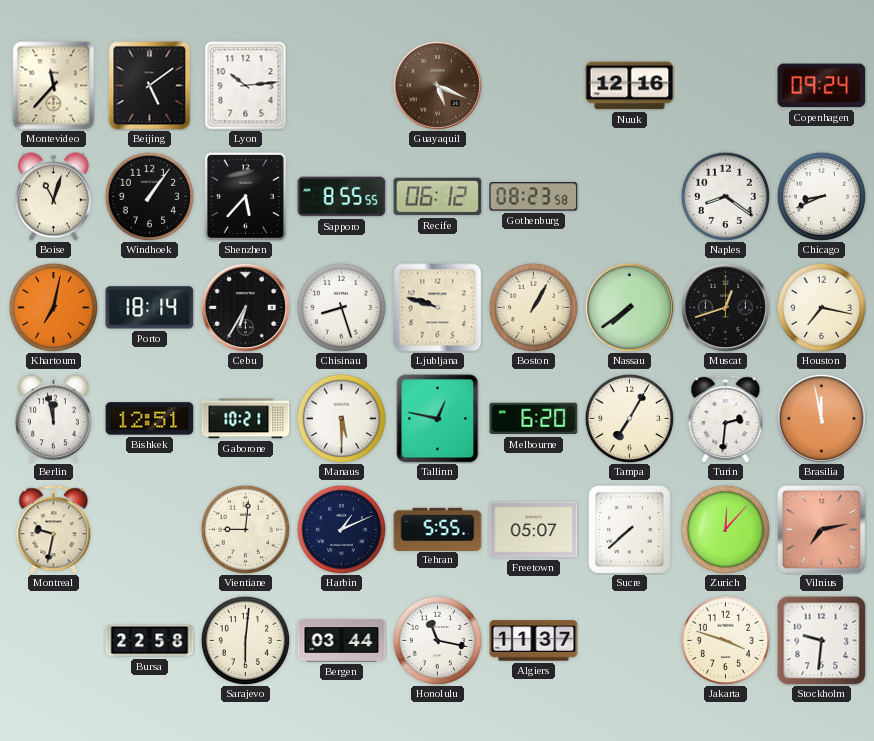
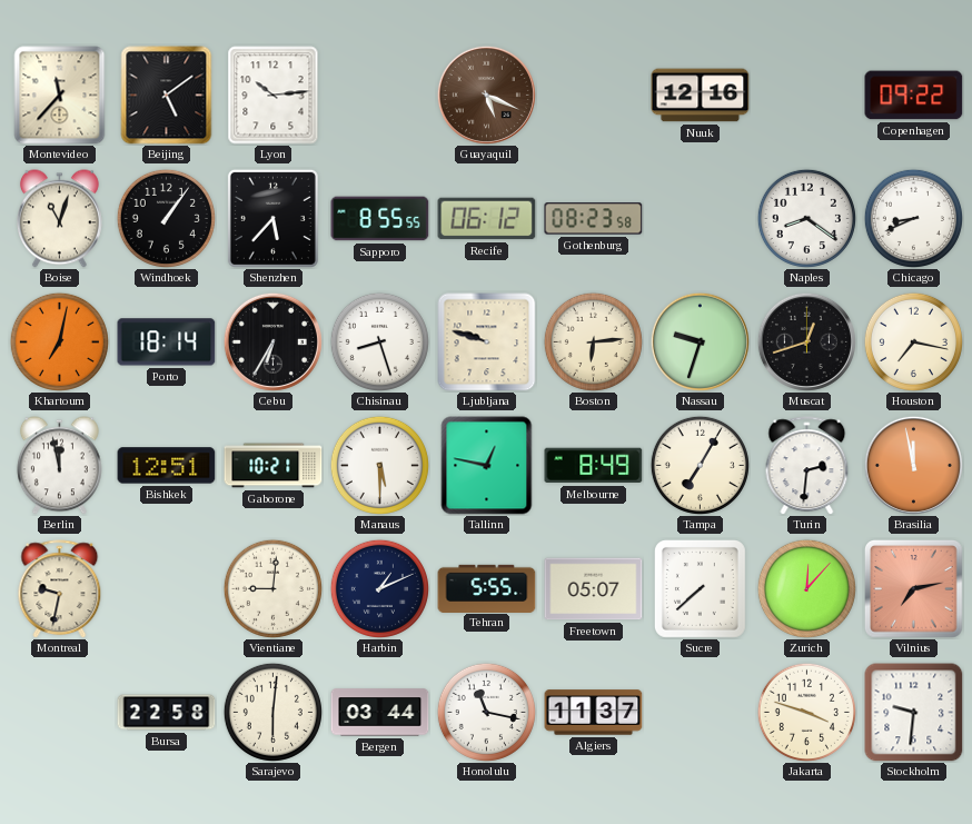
Copenhagen: 09:24 -> 09:22 (914, 96)
Boston: 1:05 -> 6:14 (593, 341)
Nassau: 7:39 -> 9:33 (700, 341)
Melbourne: 6:20 -> 8:49 (594, 466)
